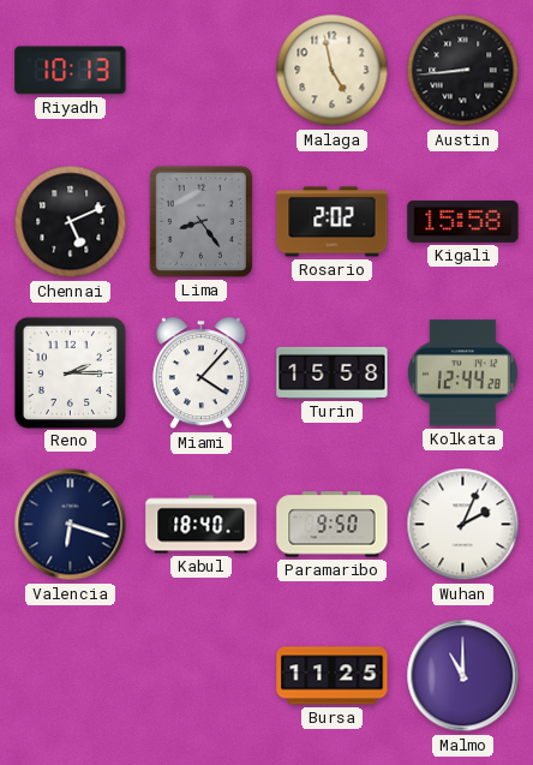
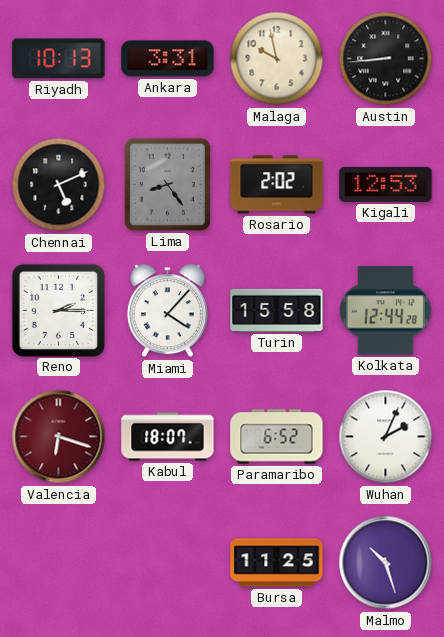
Ankara: none -> 3:31 (168, 59)
Malaga: 4:58 -> 9:58 (277, 59)
Kigali: 15:58 -> 12:53 (386, 184)
Valencia dial: navy -> burgundy (59, 437)
Kabul: 18:40 -> 18:07 (168, 437)
Paramaribo: 9:50 -> 6:52 (277, 437)
Malmo: 11:00 -> 10:27 (386, 563)
